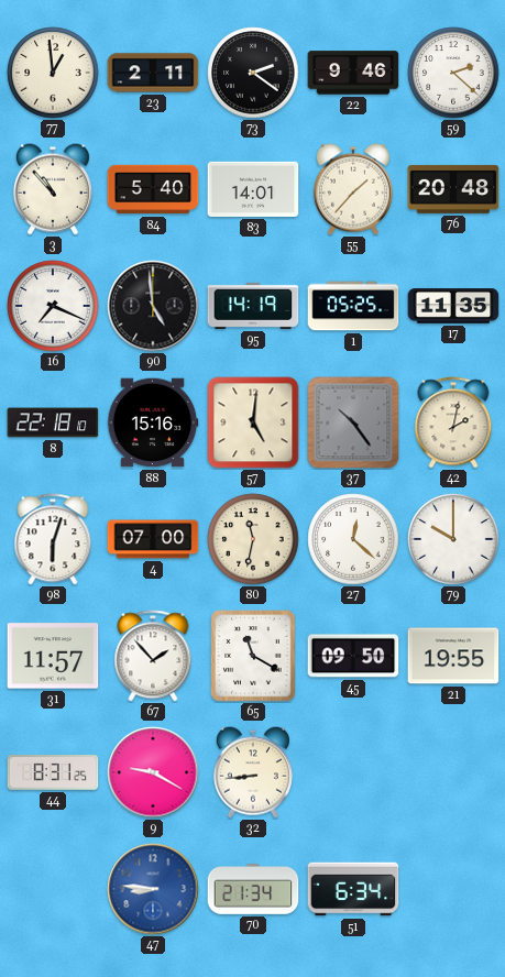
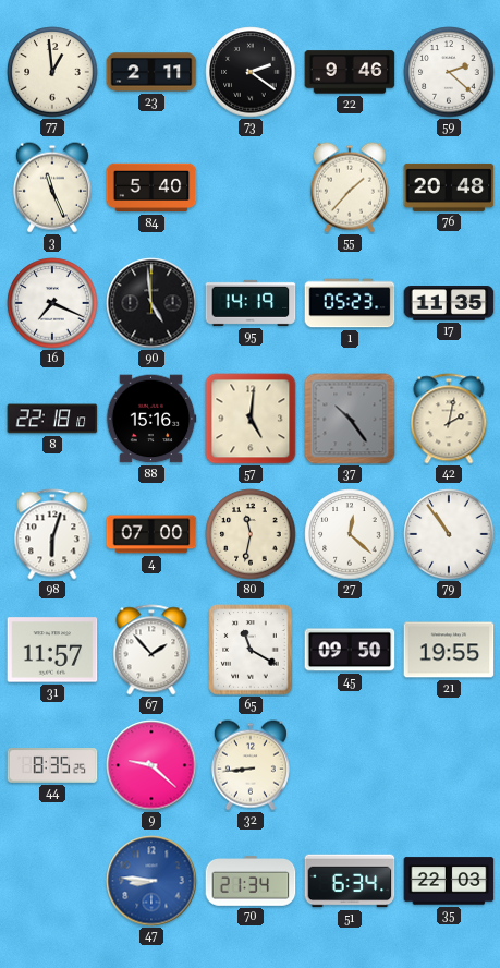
3: 10:53 -> 11:26 (52, 187)
83: 14:01 -> none (253, 189)
1: 05:25 -> 05:23 (350, 303)
79: 10:00 -> 10:54 (449, 534)
44: 8:31 -> 8:35 (52, 766)
9: 9:20 -> 9:22 (151, 765)
35: none -> 22:03 (449, 881)
